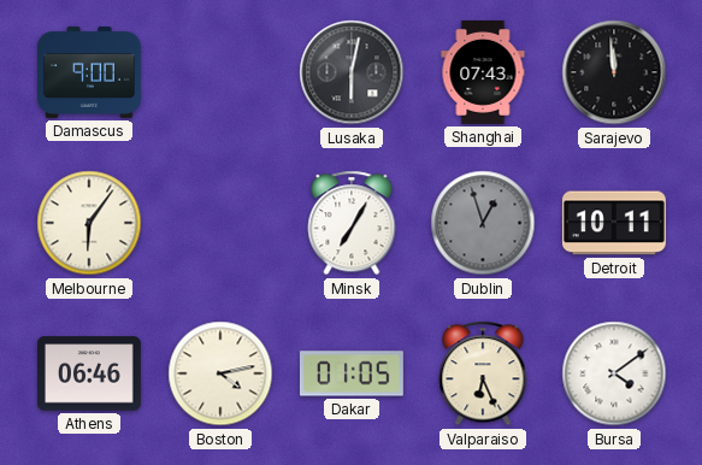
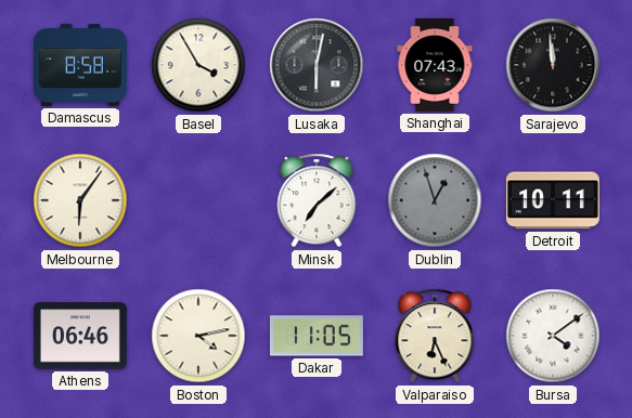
Damascus: 9:00 -> 8:58 (81, 66)
Basel: none -> 3:55 (198, 65)
Minsk: 7:05 -> 7:08 (317, 200)
Dakar: 01:05 -> 11:05 (317, 336)
